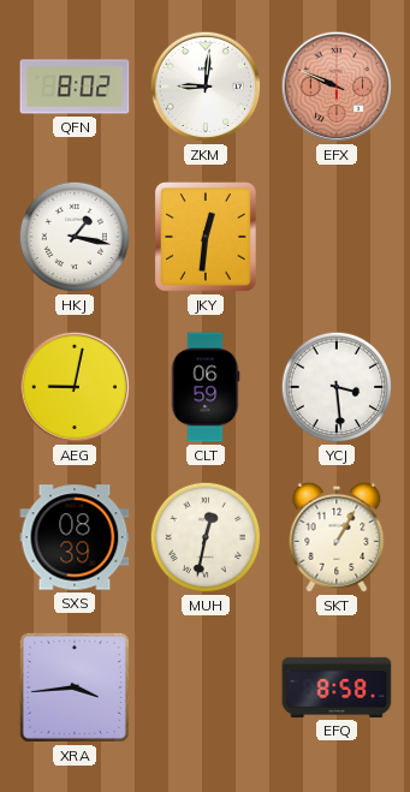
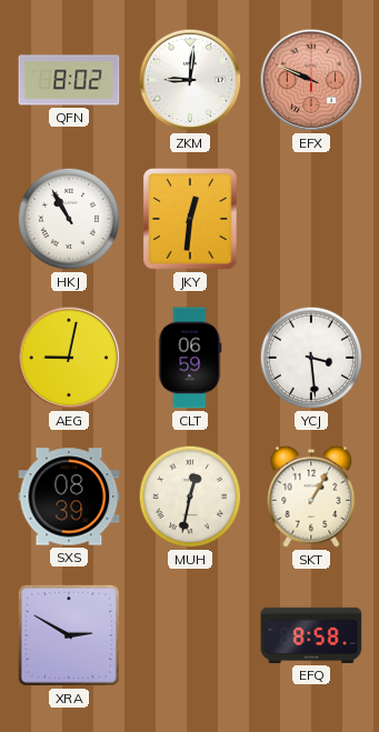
HKJ: 1:17 -> 10:55 (69, 219)
XRA: 3:44 -> 2:50 (69, 635)
